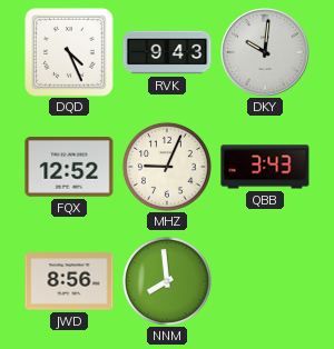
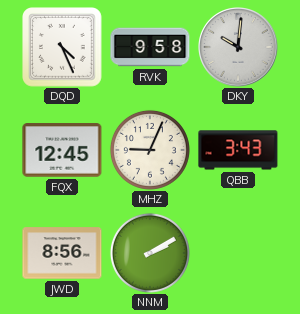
RVK: 9:43 -> 9:58 (150, 47)
FQX: 12:52 -> 12:45 (62, 150)
NNM: 7:59 -> 2:10 (150, 253)
